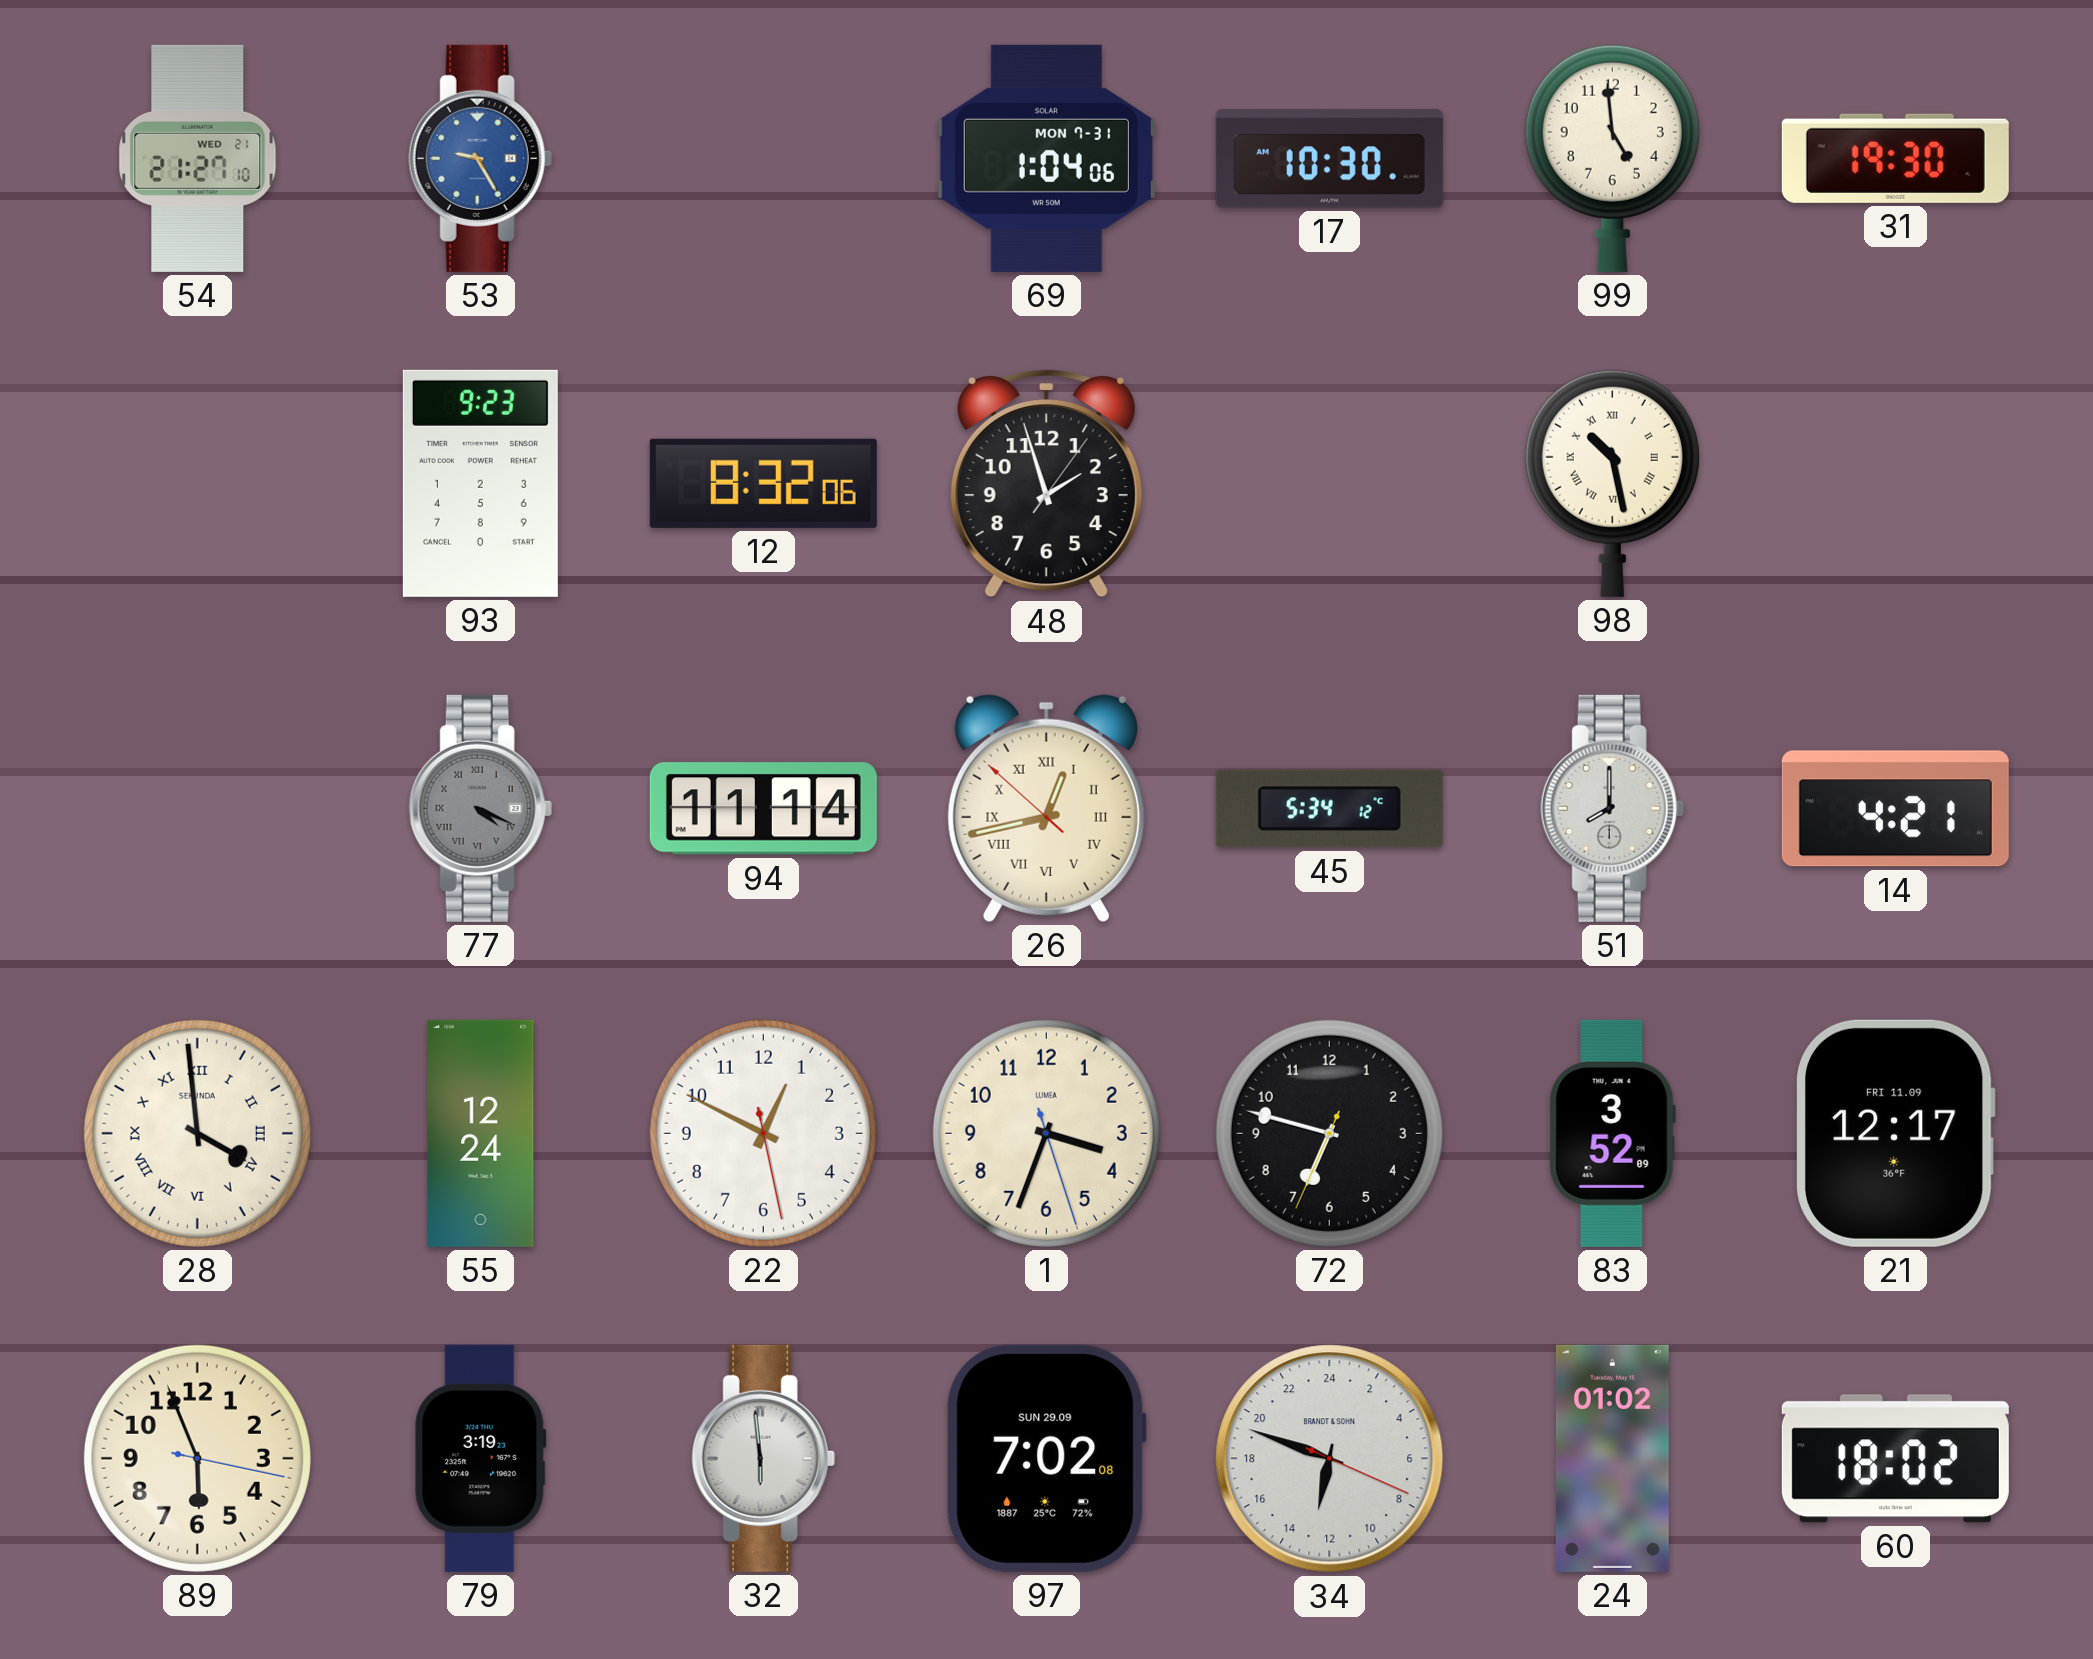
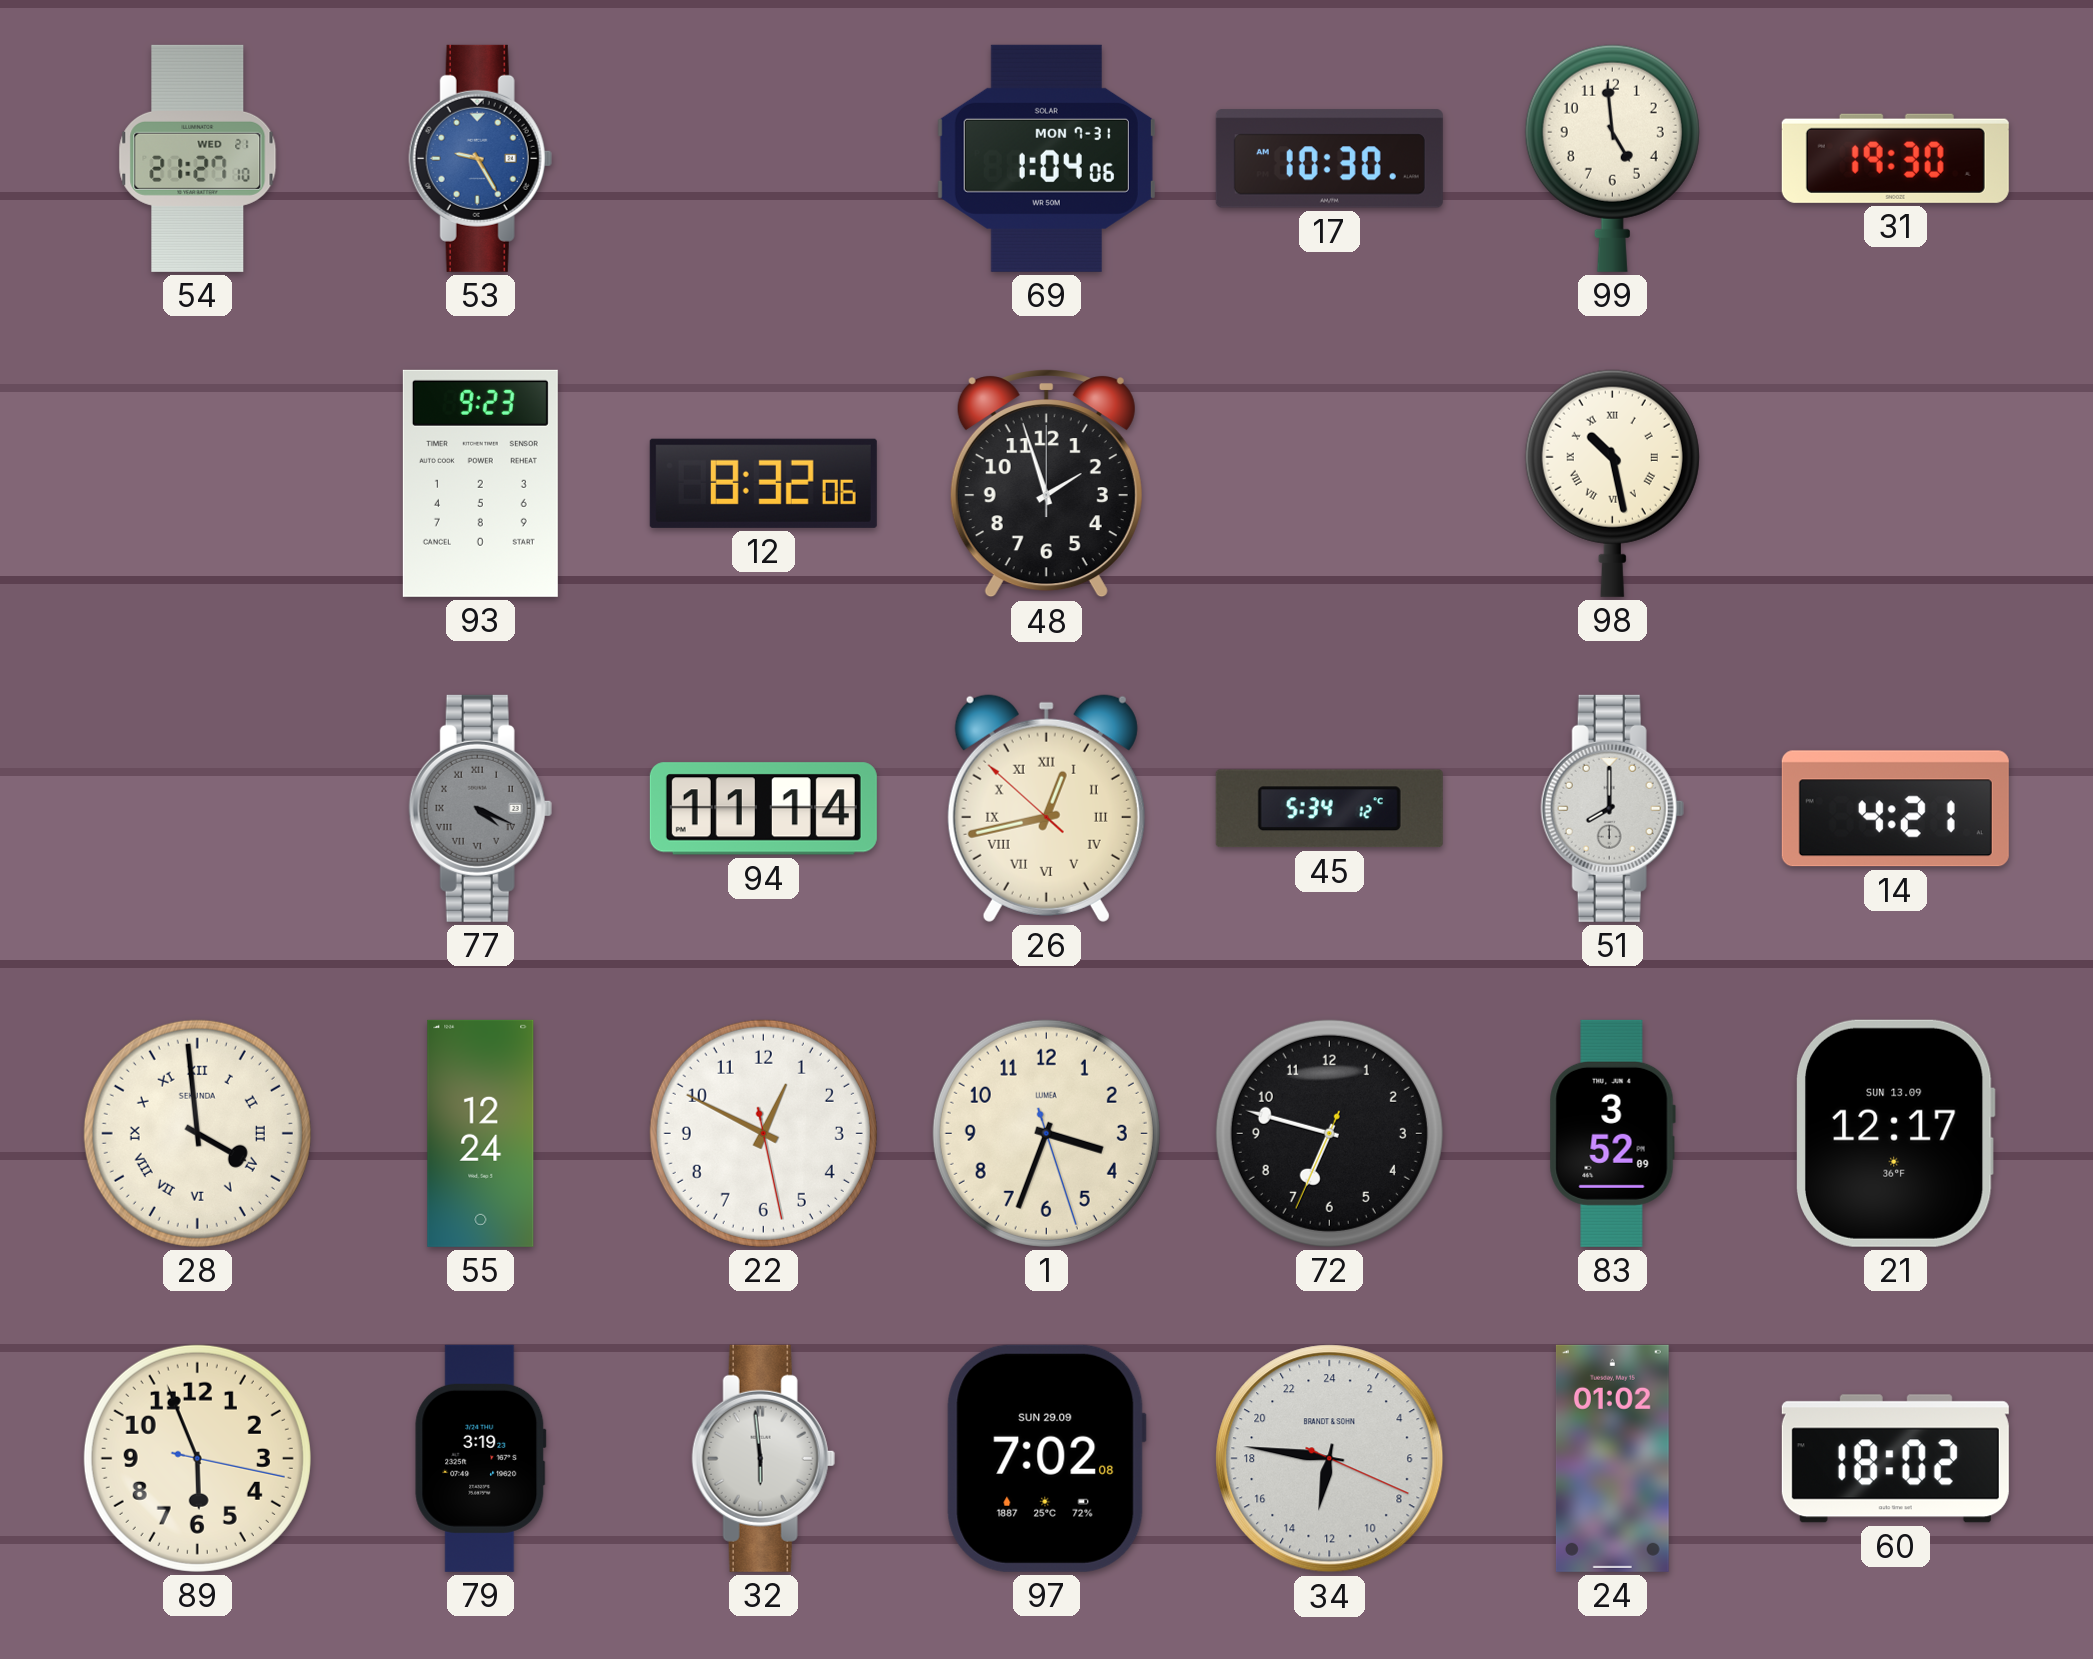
48: 1:57:06 -> 1:57:00 (1046, 484)
21 date: FRI 11.09 -> SUN 13.09 (1896, 1133)
34: 12:48 -> 12:46 (1330, 1459)
